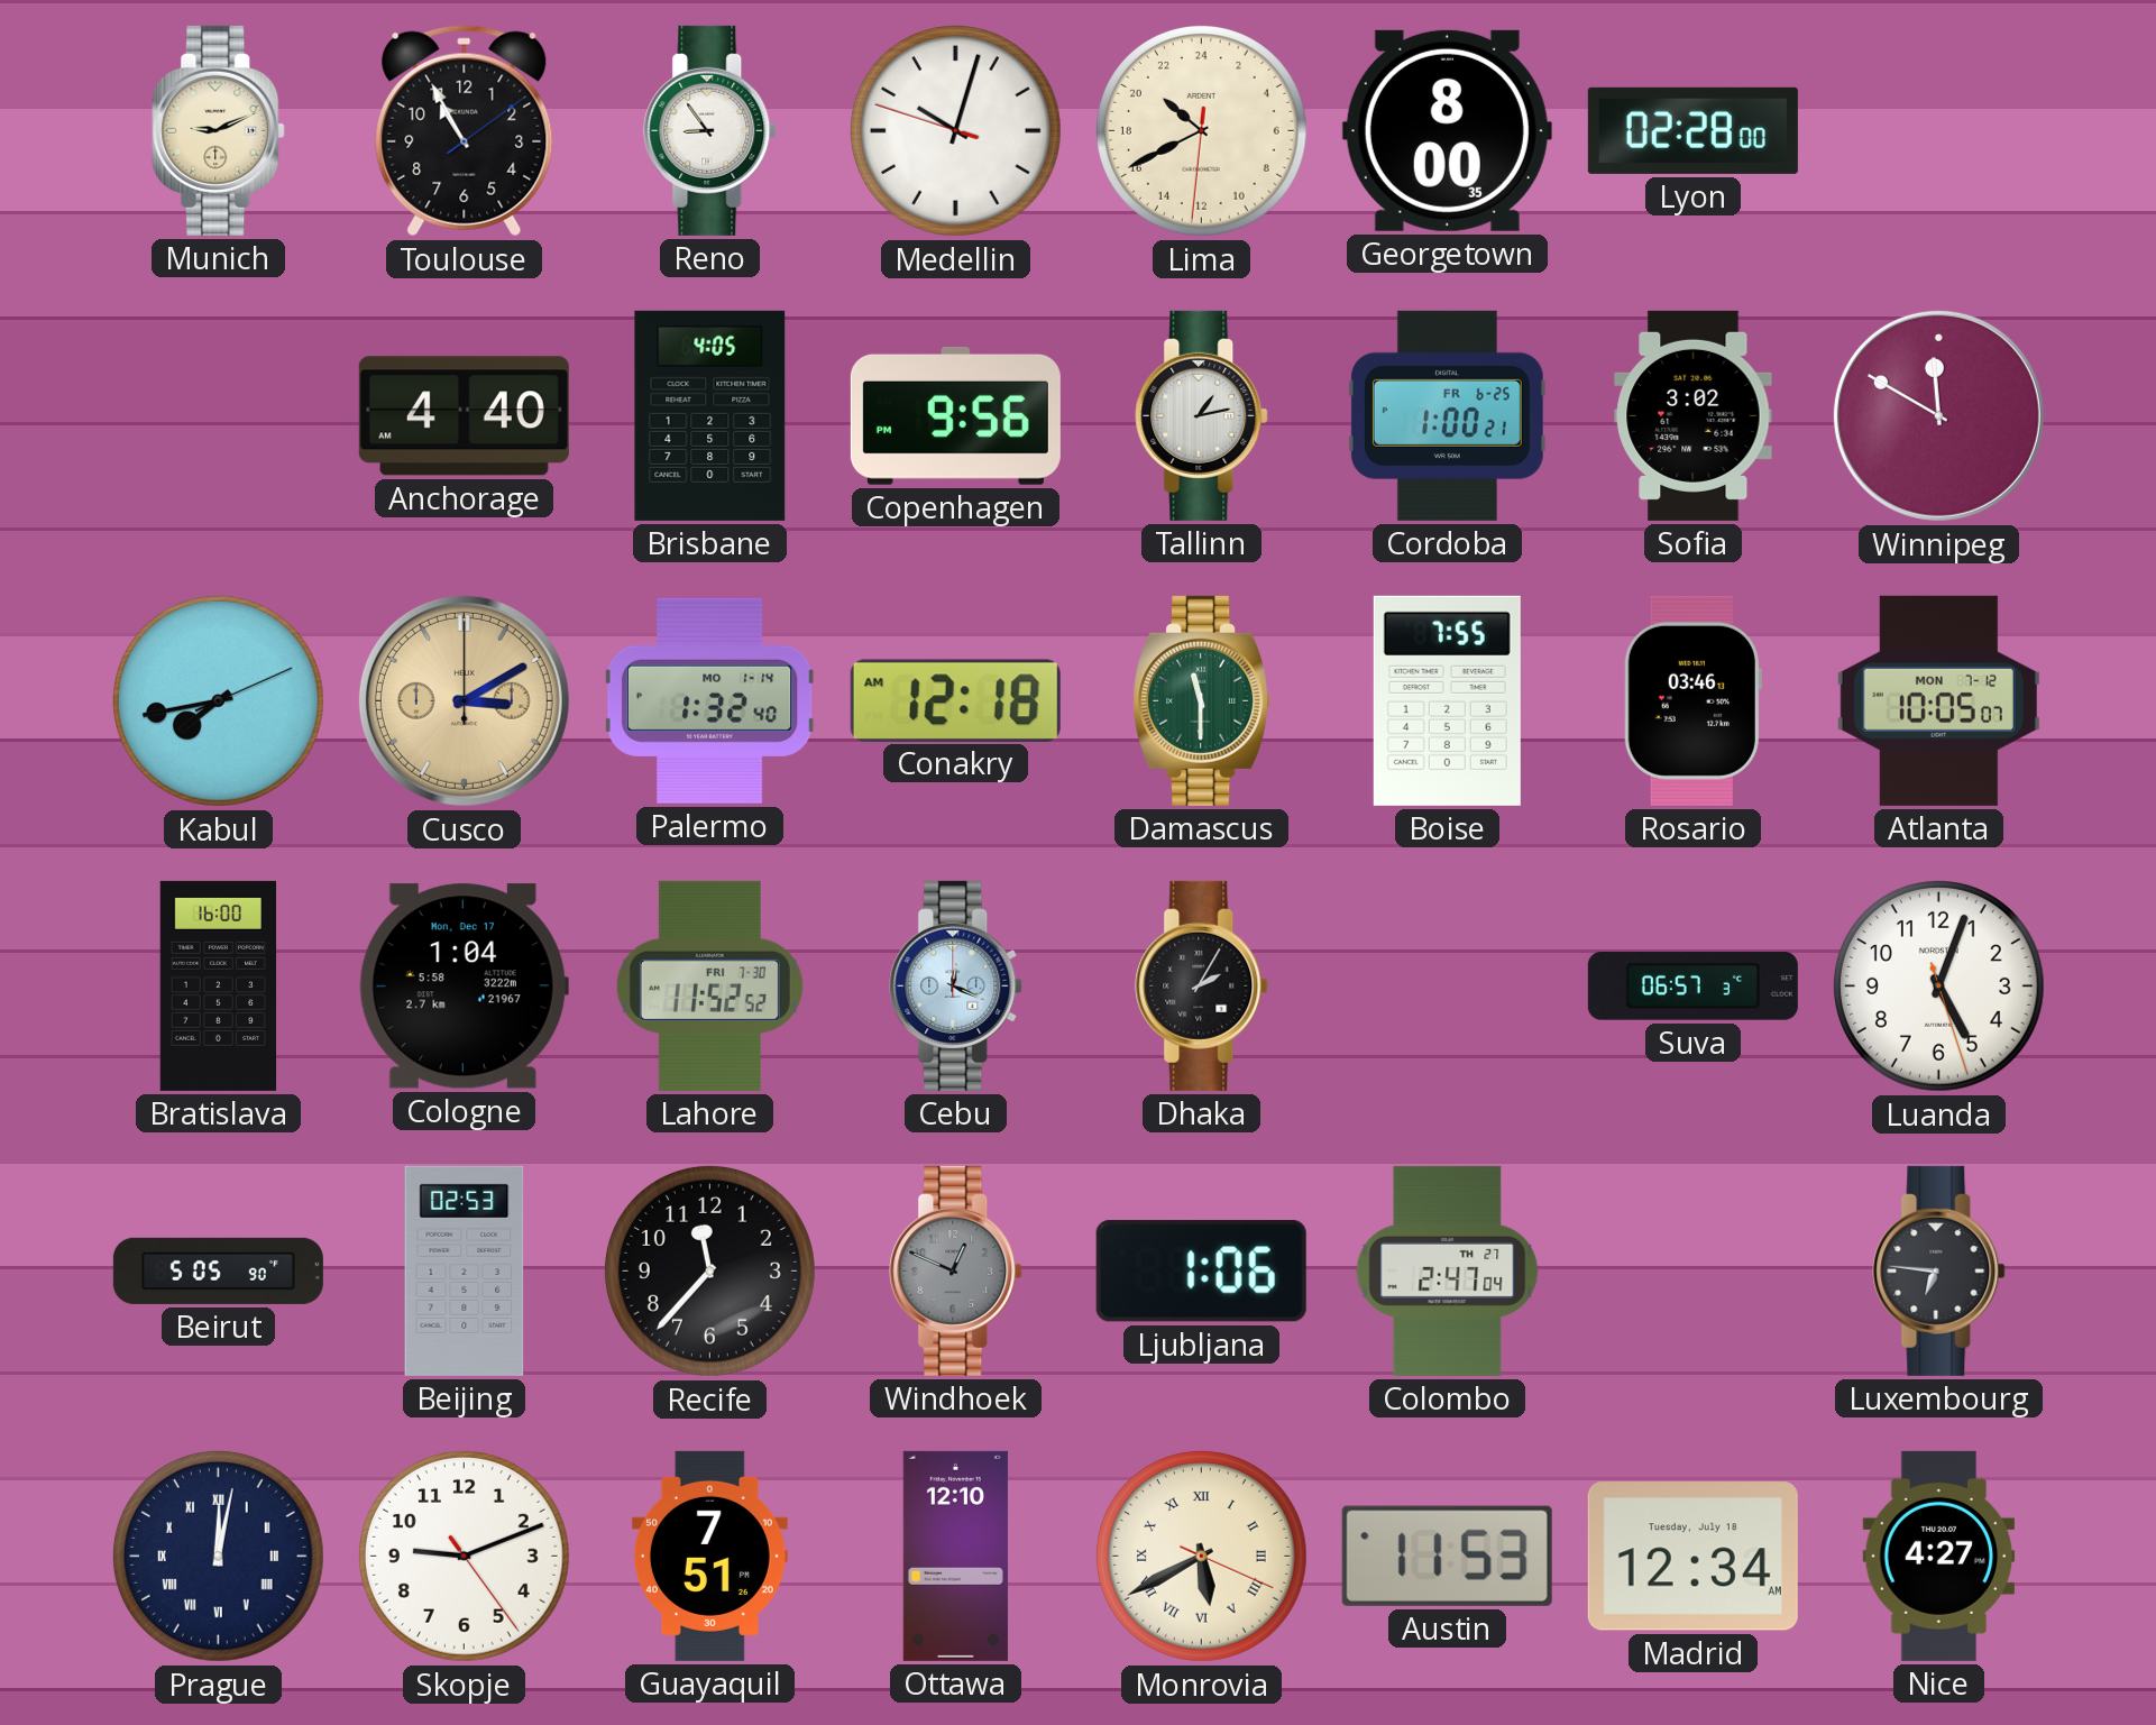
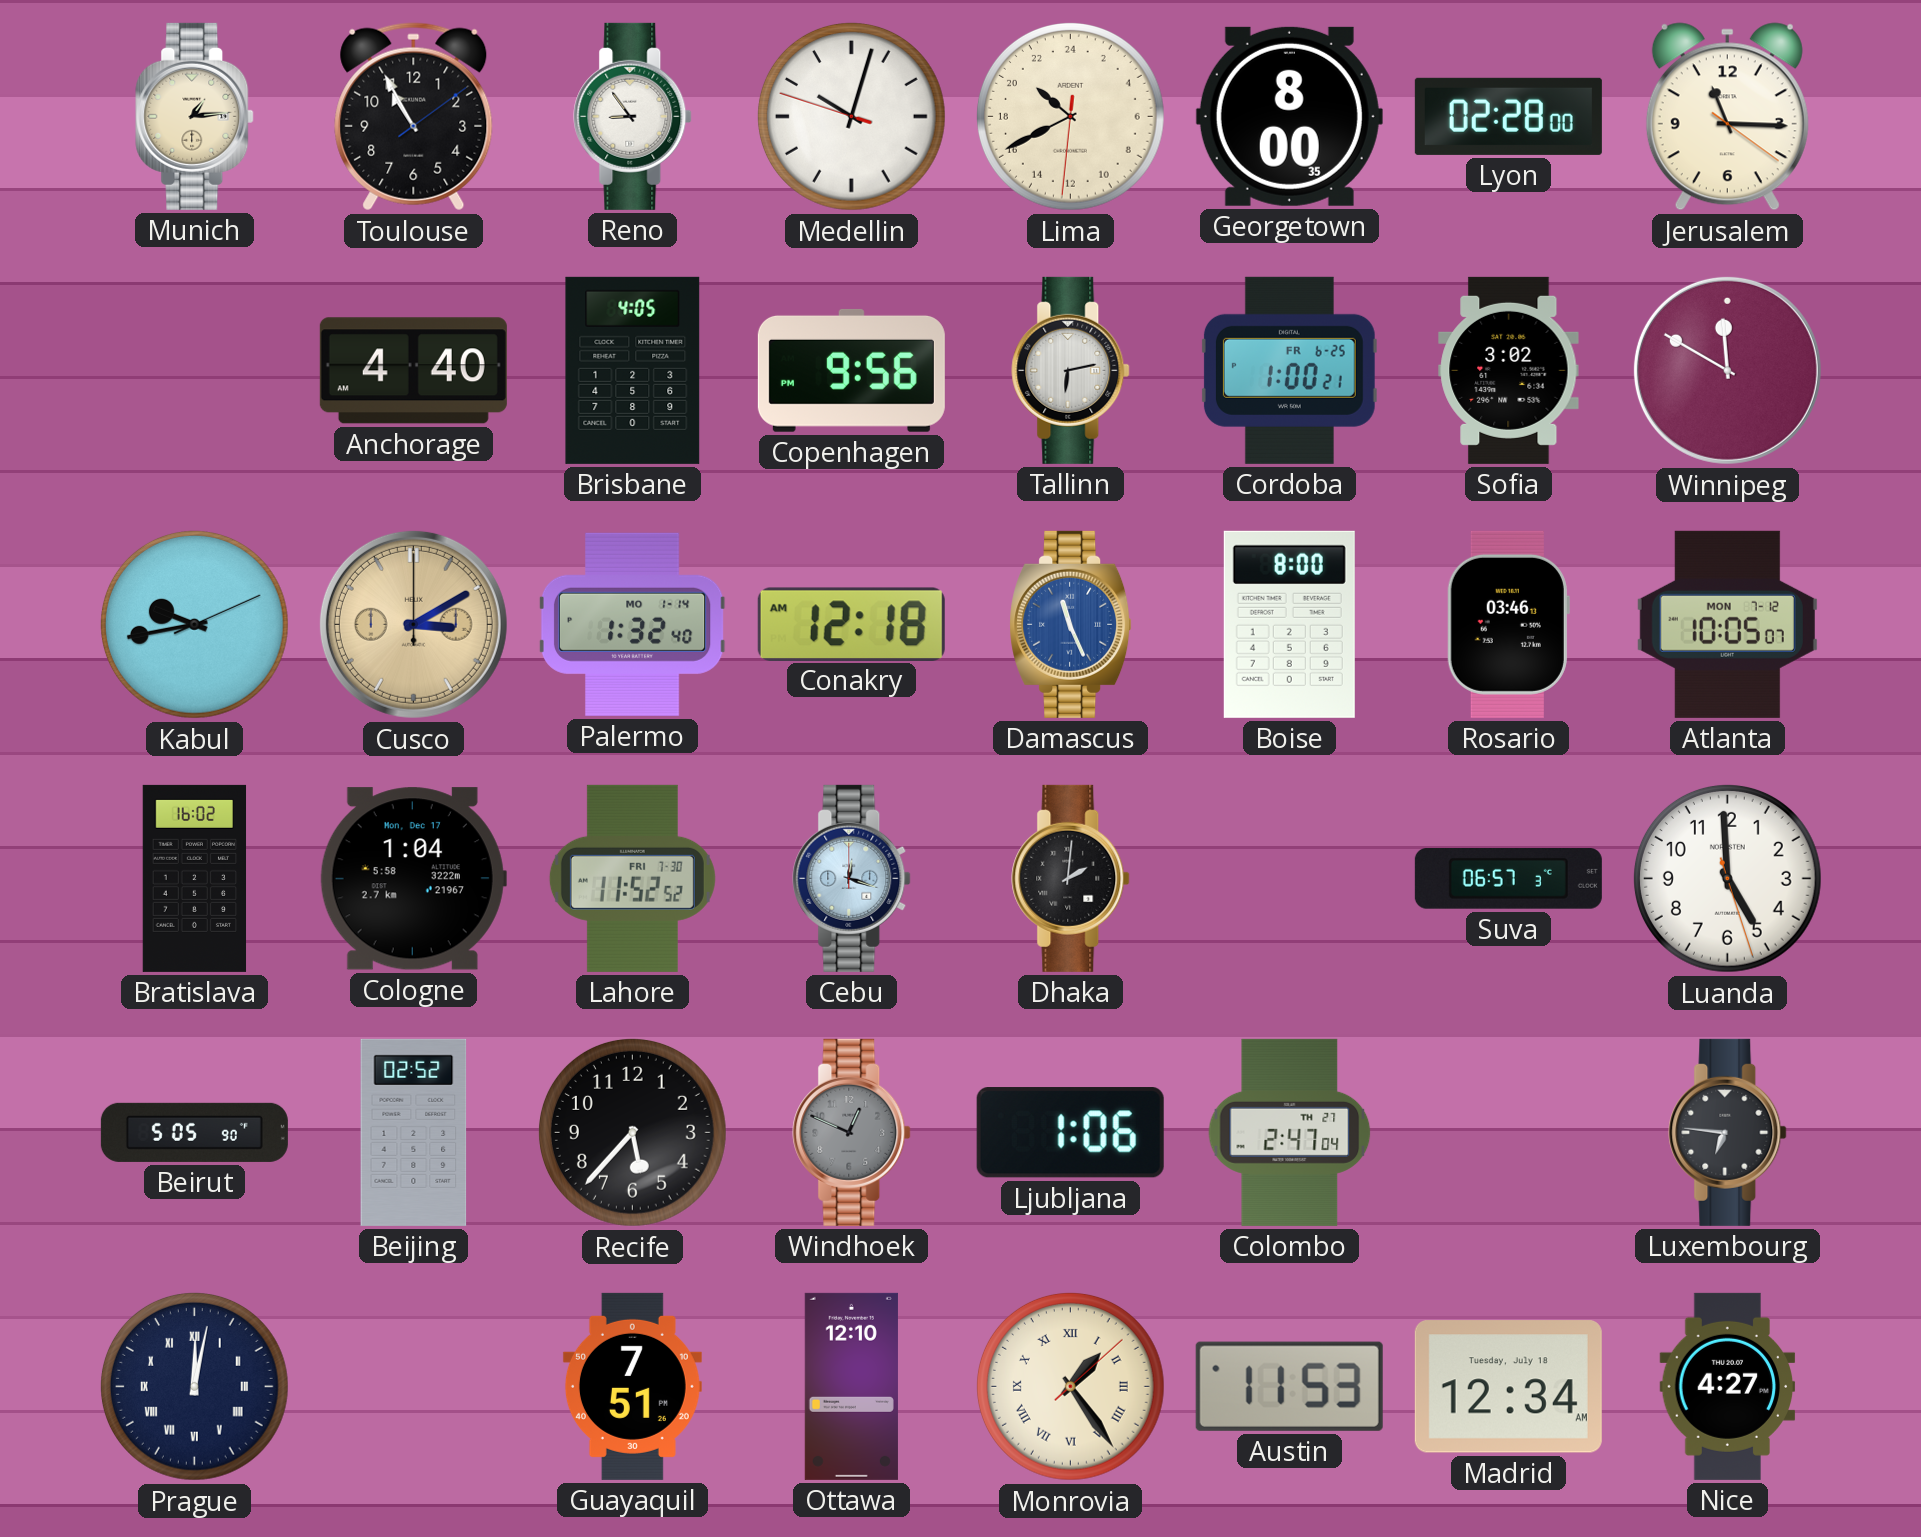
Munich: 9:11 -> 1:14 (195, 116)
Jerusalem: none -> 11:15 (1727, 117)
Tallinn: 1:13 -> 6:13 (1071, 370)
Kabul: 7:43 -> 9:43 (194, 624)
Damascus: 11:30 -> 11:26 (1071, 624)
Damascus dial: green -> blue (1071, 624)
Boise: 7:55 -> 8:00 (1289, 624)
Bratislava: 16:00 -> 16:02 (195, 878)
Cebu: 12:19 -> 12:18 (852, 878)
Dhaka: 2:05 -> 2:01 (1071, 878)
Luanda: 5:03 -> 4:59 (1727, 878)
Beijing: 02:53 -> 02:52 (414, 1132)
Recife: 11:37 -> 5:37 (632, 1132)
Skopje: 9:11 -> none (464, 1556)
Monrovia: 5:40 -> 1:24 (1070, 1386)
